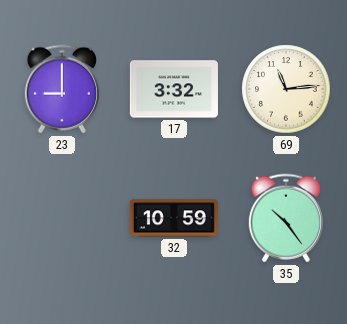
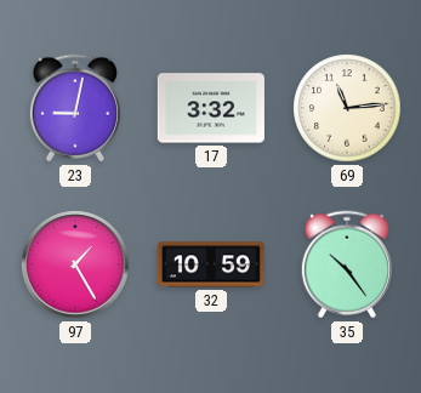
23: 9:00 -> 9:02 (75, 108)
97: none -> 1:25 (75, 264)
